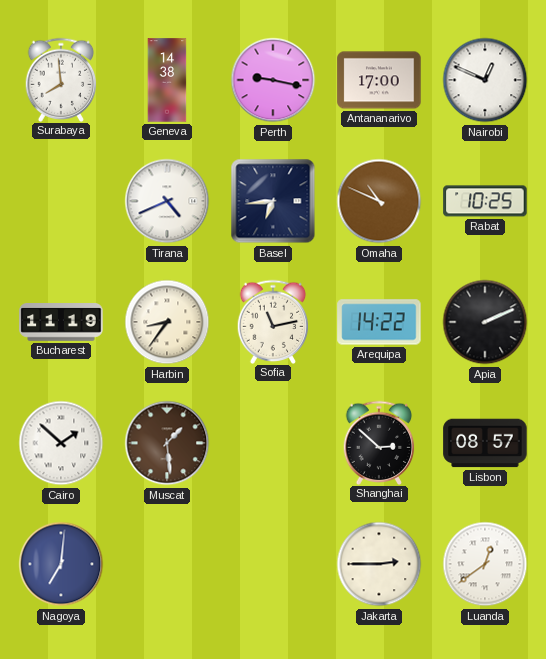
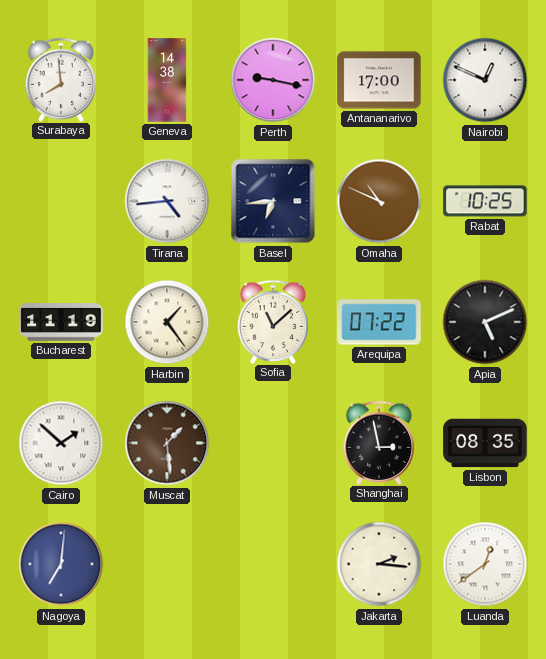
Tirana: 4:41 -> 4:44 (167, 201)
Harbin: 8:36 -> 1:24 (167, 322)
Sofia: 11:13 -> 11:08 (273, 321)
Arequipa: 14:22 -> 07:22 (379, 322)
Apia: 2:11 -> 5:11 (485, 322)
Shanghai: 2:52 -> 2:58 (379, 442)
Lisbon: 08:57 -> 08:35 (485, 443)
Jakarta: 2:45 -> 2:16 (379, 564)
